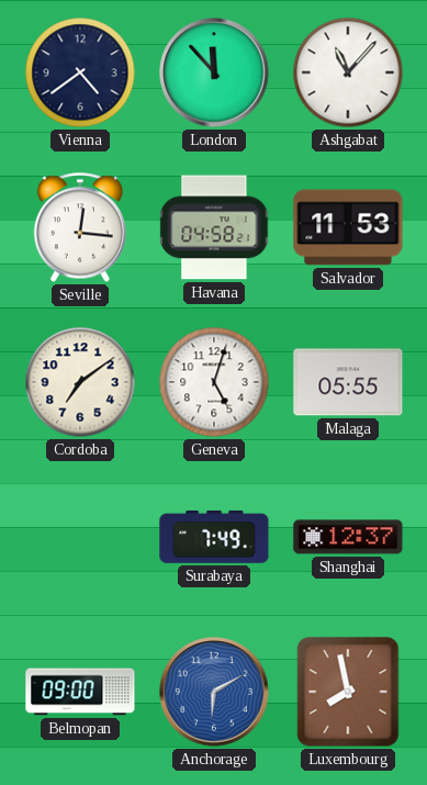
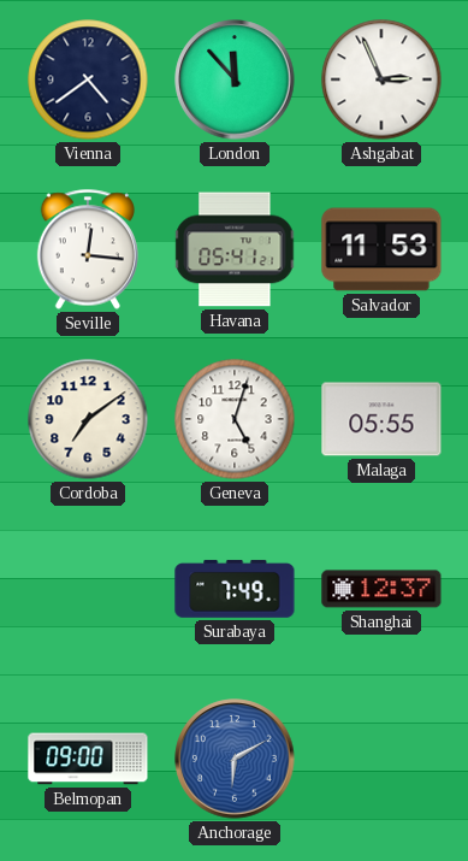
Ashgabat: 11:07 -> 2:56 (381, 79)
Havana: 04:58 -> 05:41 (235, 249)
Luxembourg: 7:58 -> none (348, 692)
